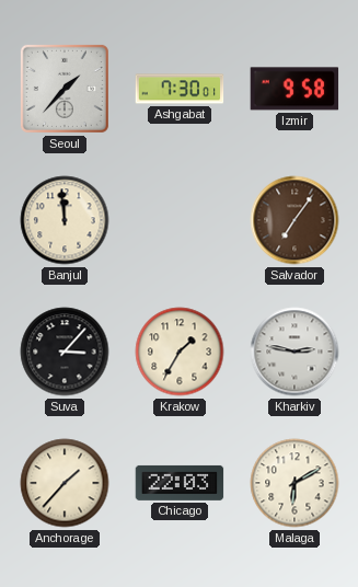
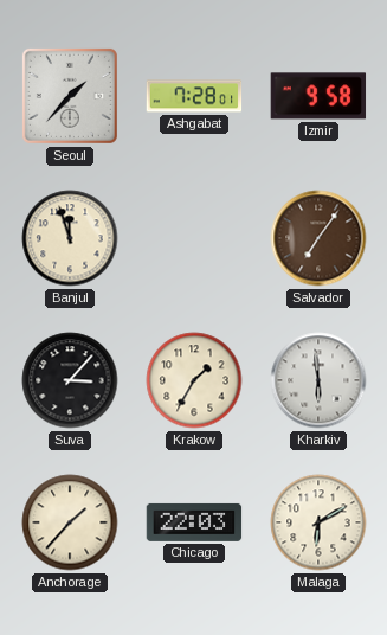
Ashgabat: 7:30 -> 7:28 (194, 96)
Banjul: 11:59 -> 11:57 (70, 238)
Kharkiv: 2:47 -> 5:59 (318, 380)
